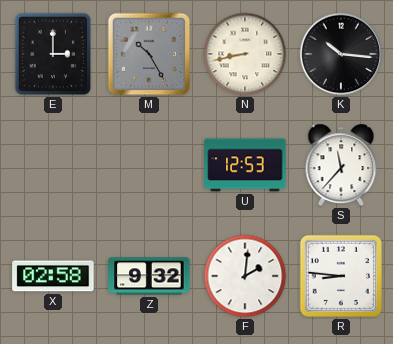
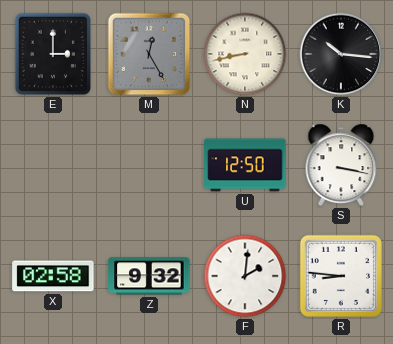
M: 10:25 -> 12:25 (149, 54)
U: 12:53 -> 12:50 (245, 165)
S: 11:37 -> 3:17 (341, 165)
